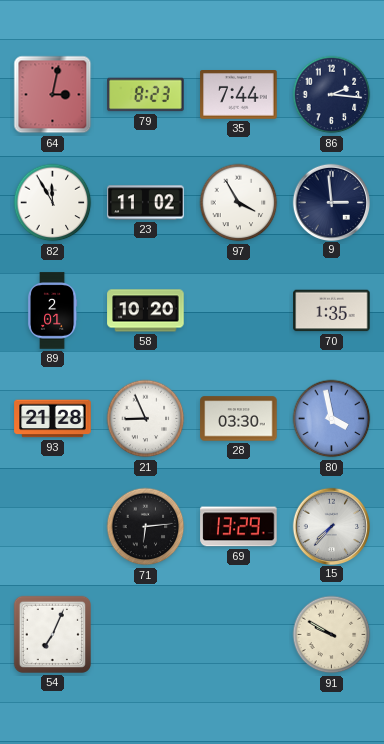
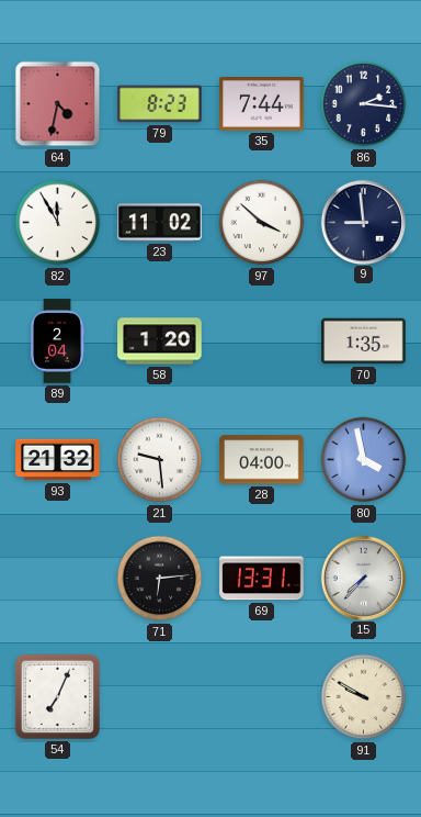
64: 3:02 -> 4:32 (58, 104)
97: 3:55 -> 3:52 (262, 223)
9: 2:59 -> 8:59 (363, 222)
89: 2:01 -> 2:04 (57, 342)
58: 10:20 -> 1:20 (160, 342)
93: 21:28 -> 21:32 (58, 460)
21: 8:56 -> 9:29 (160, 460)
28: 03:30 -> 04:00 (262, 460)
69: 13:29 -> 13:31 (262, 579)
